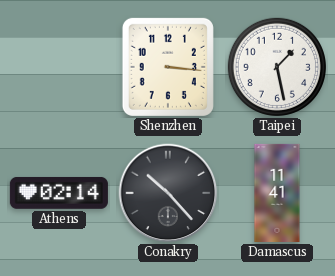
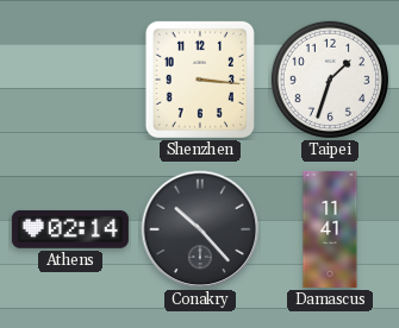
Taipei: 1:28 -> 1:33 (330, 80)
